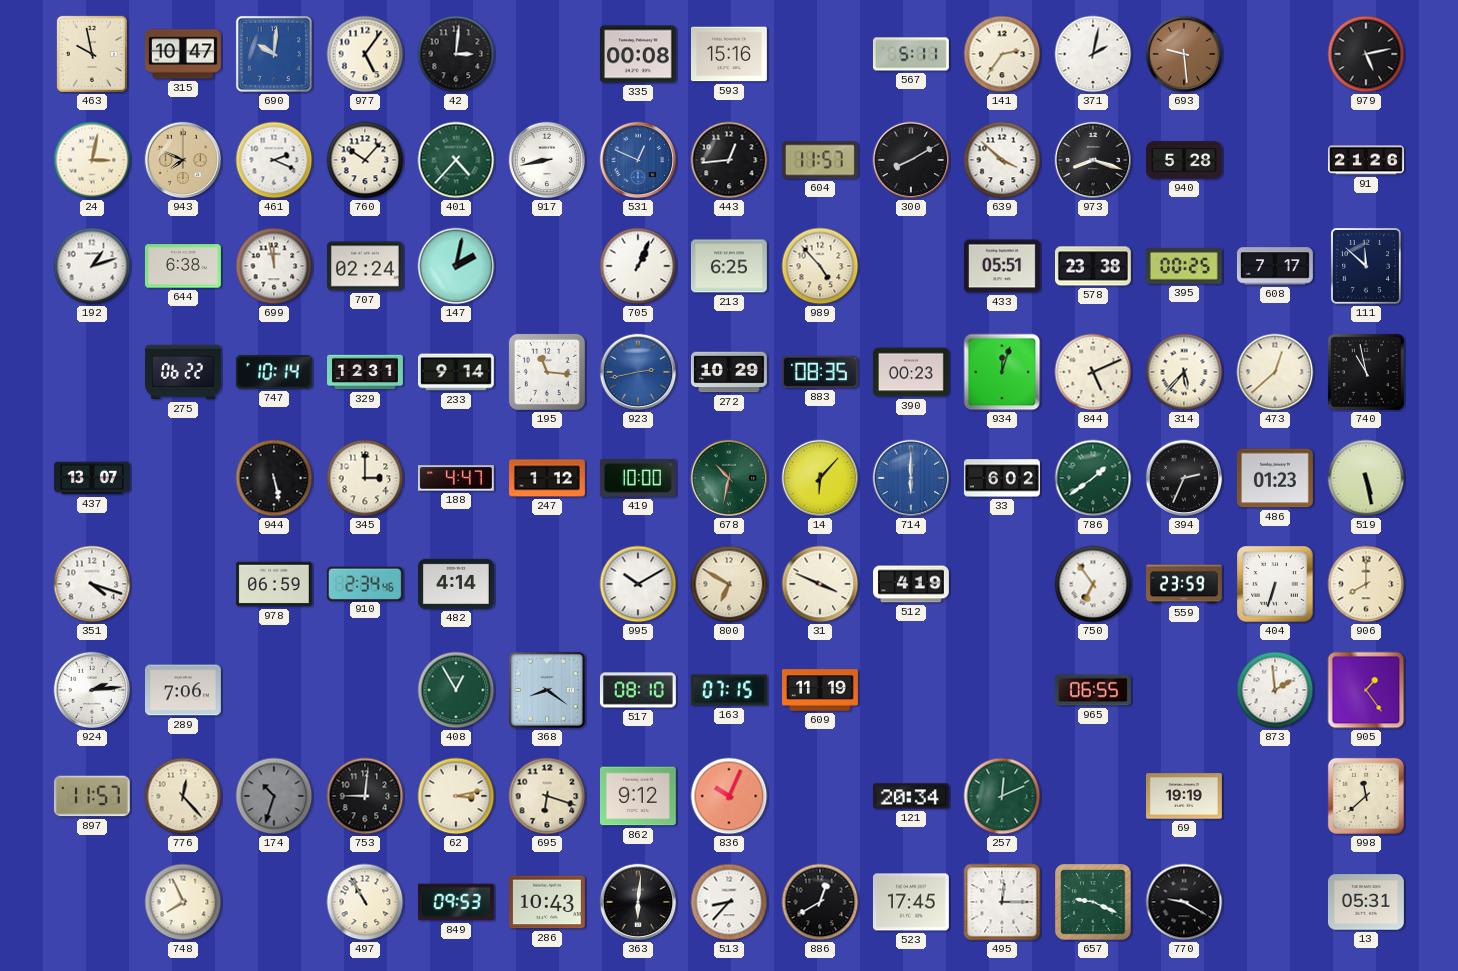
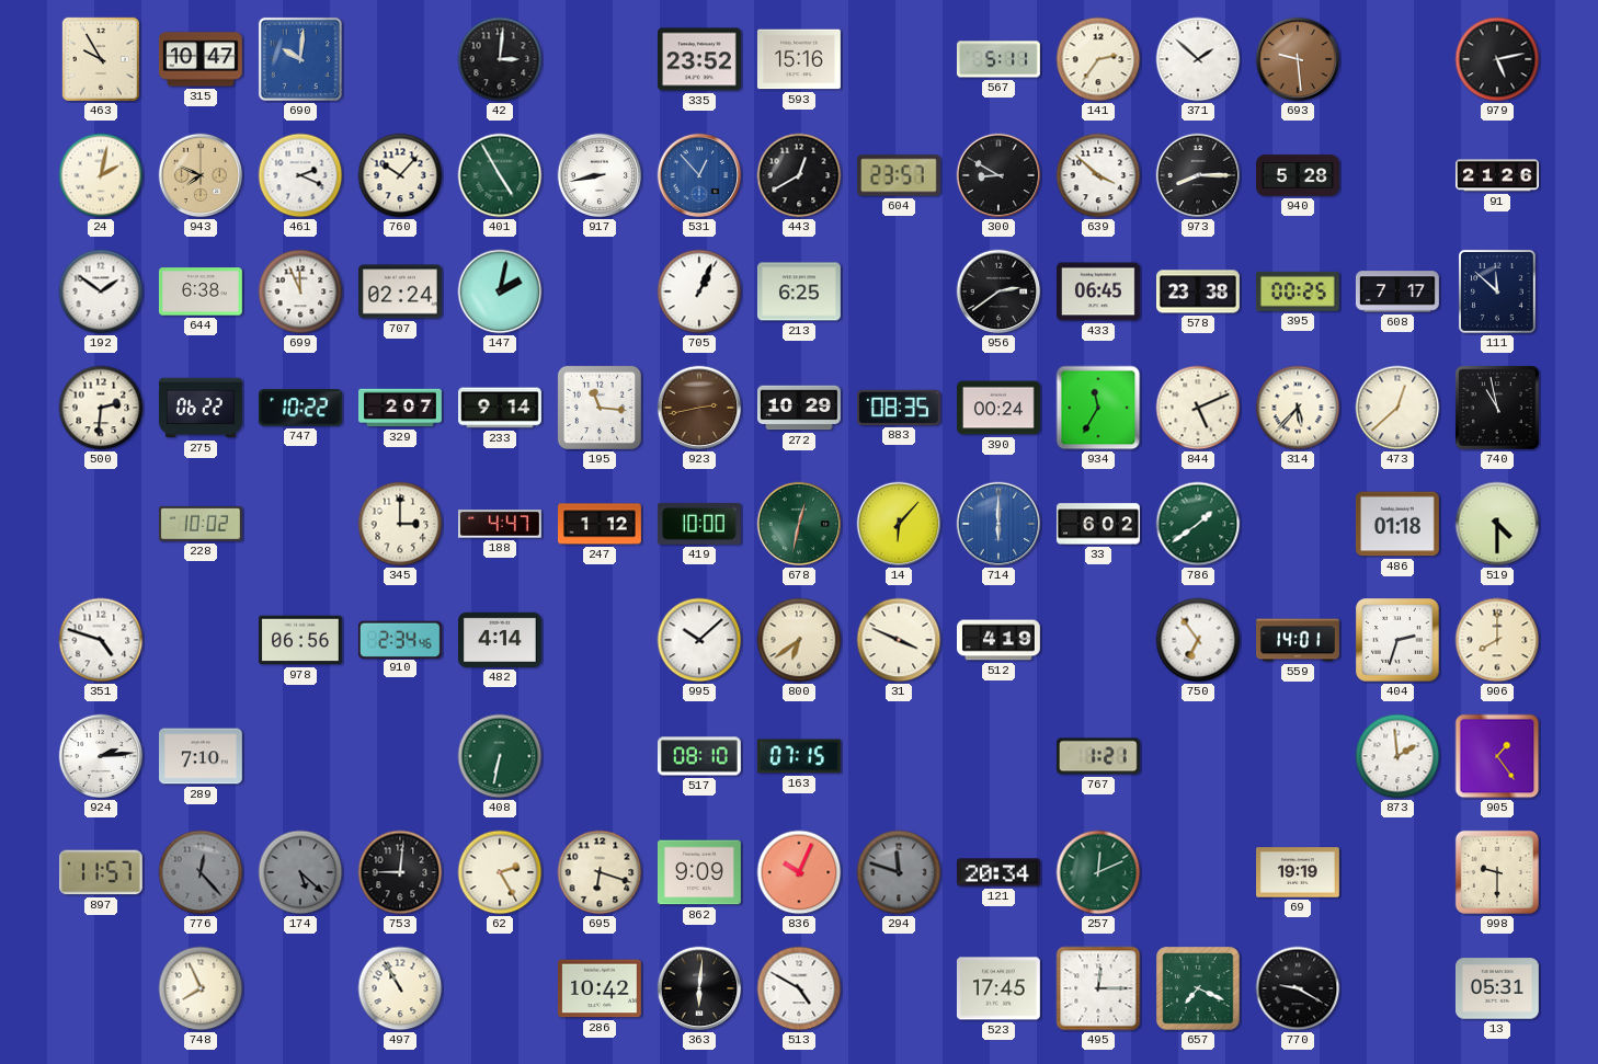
463: 9:58 -> 9:55 (101, 59)
977: 5:06 -> none (365, 54)
335: 00:08 -> 23:52 (699, 59)
371: 2:02 -> 1:52 (1198, 59)
24: 3:02 -> 2:02 (101, 175)
401: 4:37 -> 4:55 (500, 175)
531: 12:49 -> 12:53 (699, 175)
443: 12:44 -> 12:40 (799, 175)
604: 11:57 -> 23:57 (899, 175)
300: 8:10 -> 8:50 (998, 175)
973: 8:18 -> 8:15 (1198, 175)
192: 1:12 -> 1:51 (101, 291)
699: 11:58 -> 11:56 (300, 291)
989: 4:53 -> none (820, 266)
956: none -> 2:39 (998, 291)
433: 05:51 -> 06:45 (1098, 291)
500: none -> 2:31 (101, 408)
747: 10:14 -> 10:22 (300, 408)
329: 12:31 -> 2:07 (401, 408)
923 dial: blue -> brown (699, 408)
390: 00:23 -> 00:24 (1000, 408)
934: 12:03 -> 11:35 (1098, 408)
437: 13:07 -> none (93, 478)
228: none -> 10:02 (201, 524)
944: 5:28 -> none (274, 478)
678: 10:32 -> 12:32 (799, 524)
394: 2:34 -> none (1184, 478)
486: 01:23 -> 01:18 (1397, 524)
519: 5:28 -> 4:30 (1497, 524)
351: 4:18 -> 4:48 (101, 640)
978: 06:59 -> 06:56 (300, 640)
995: 10:10 -> 10:08 (699, 640)
800: 6:50 -> 6:39 (799, 640)
559: 23:59 -> 14:01 (1299, 640)
404: 6:33 -> 2:33 (1397, 640)
289: 7:06 -> 7:10 (202, 756)
408: 12:55 -> 6:32 (500, 756)
368: 8:21 -> none (547, 690)
609: 11:19 -> none (821, 690)
767: none -> 1:21 (1098, 756)
965: 06:55 -> none (1093, 690)
776 dial: cream -> grey (201, 872)
174: 10:33 -> 5:22 (300, 872)
62: 3:13 -> 2:25 (500, 872)
862: 9:12 -> 9:09 (699, 872)
294: none -> 11:48 (899, 872)
998: 11:38 -> 9:30 (1497, 872)
849: 09:53 -> none (456, 902)
286: 10:43 -> 10:42 (600, 988)
513: 8:37 -> 4:50 (799, 988)
886: 12:40 -> none (820, 902)
657: 9:19 -> 7:19 (1198, 988)
